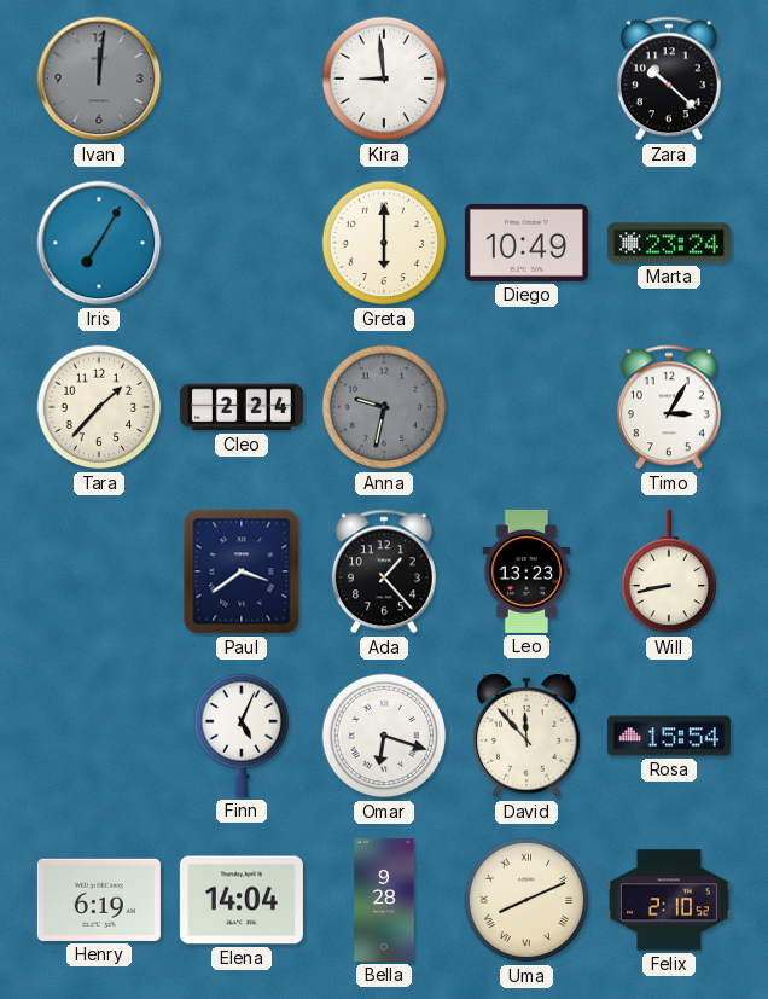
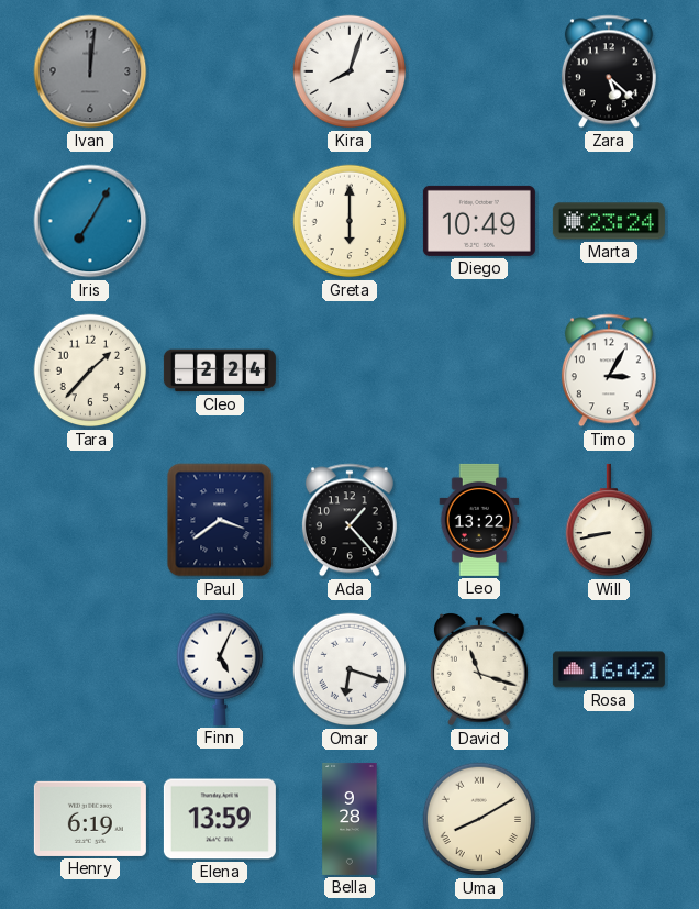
Kira: 8:59 -> 8:03 (349, 71)
Zara: 10:22 -> 5:22 (609, 71)
Anna: 9:32 -> none (384, 407)
Leo: 13:23 -> 13:22 (479, 520)
David: 11:53 -> 11:18 (479, 670)
Rosa: 15:54 -> 16:42 (609, 669)
Elena: 14:04 -> 13:59 (220, 819)
Uma: 8:11 -> 8:10 (479, 819)
Felix: 2:10 -> none (669, 900)
